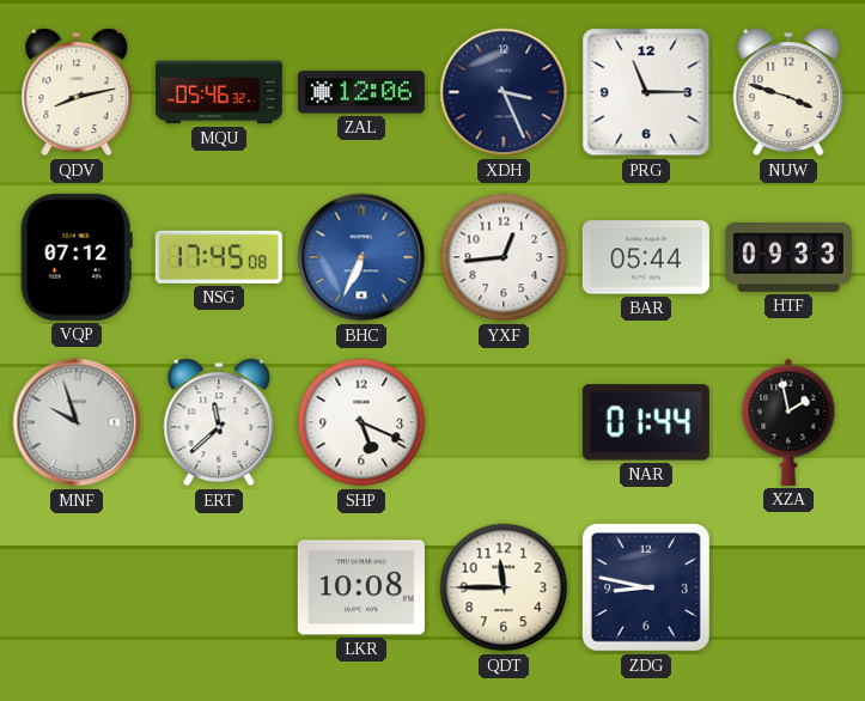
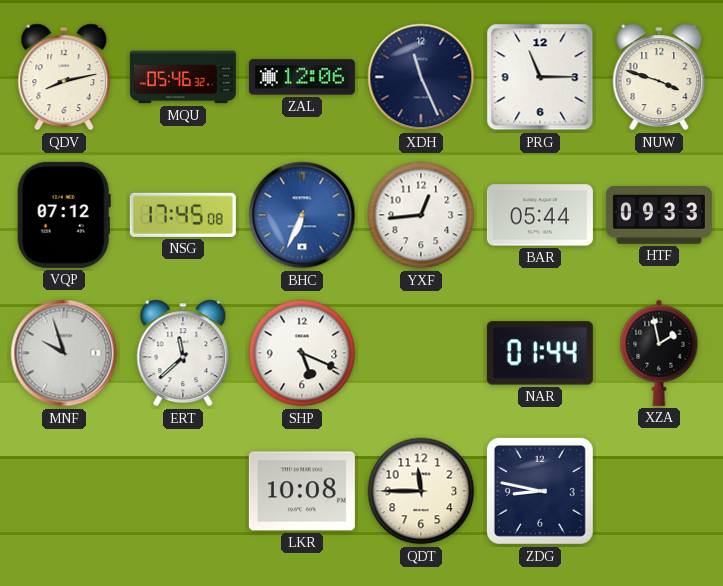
XDH: 3:26 -> 11:26 (421, 77)
